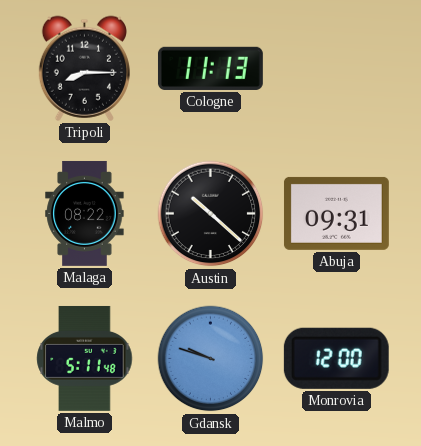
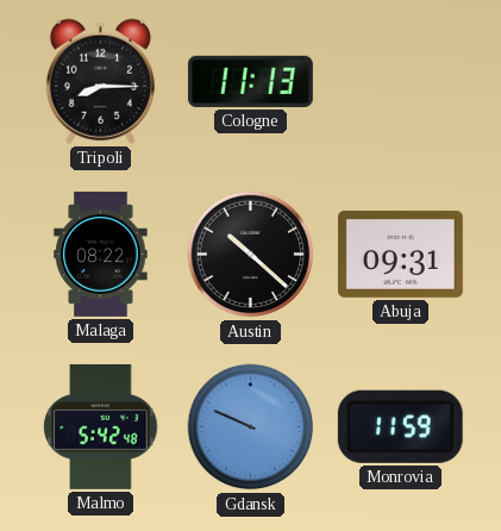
Malmo: 5:11 -> 5:42 (101, 426)
Gdansk: 9:48 -> 9:49 (251, 427)
Monrovia: 12:00 -> 11:59 (400, 426)
